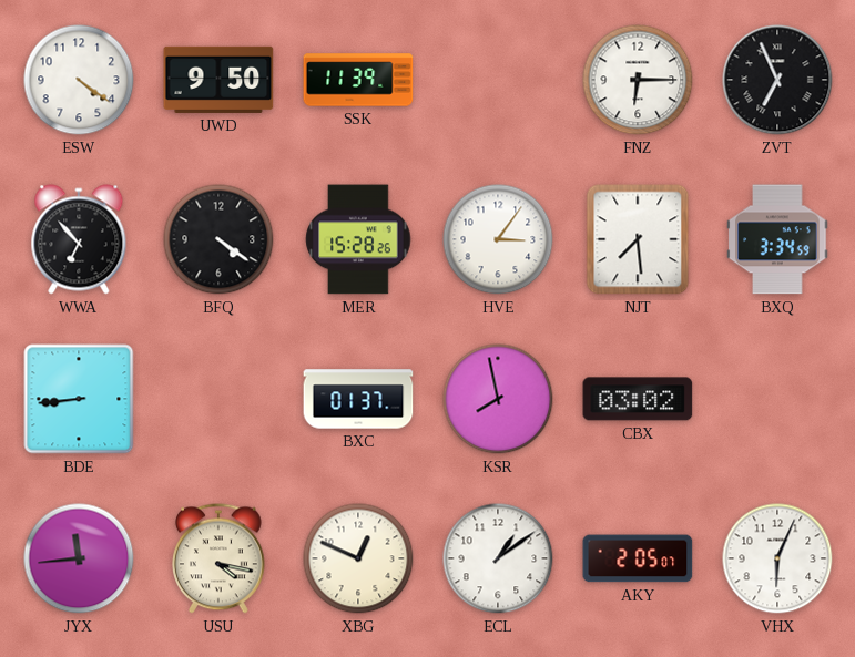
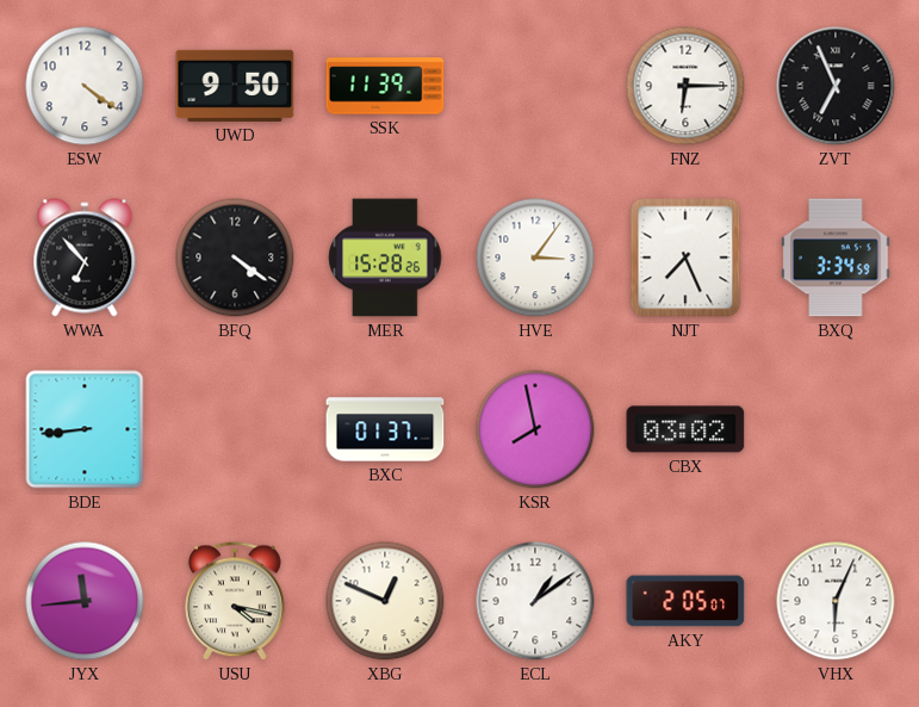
NJT: 7:29 -> 7:26 (685, 258)
